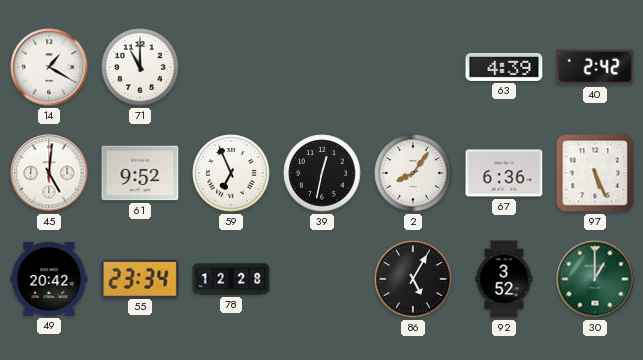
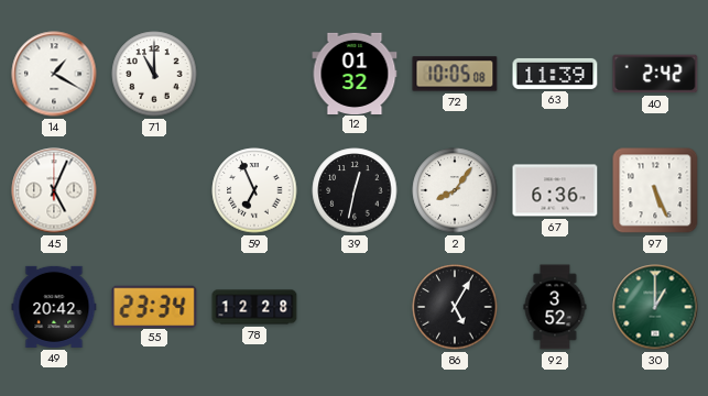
12: none -> 01:32 (355, 73)
72: none -> 10:05 (455, 74)
63: 4:39 -> 11:39 (555, 74)
45: 5:01 -> 5:04 (54, 190)
61: 9:52 -> none (140, 173)
